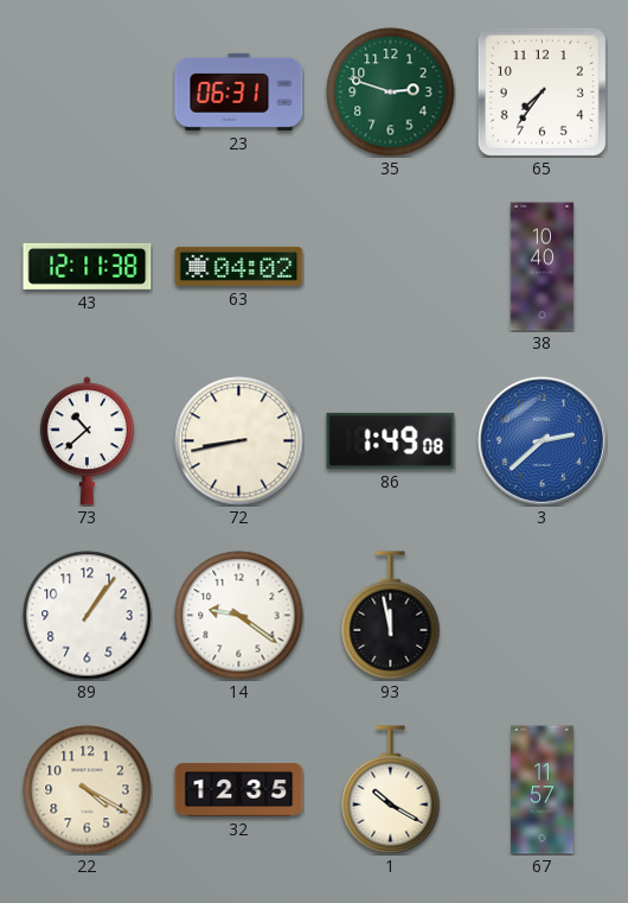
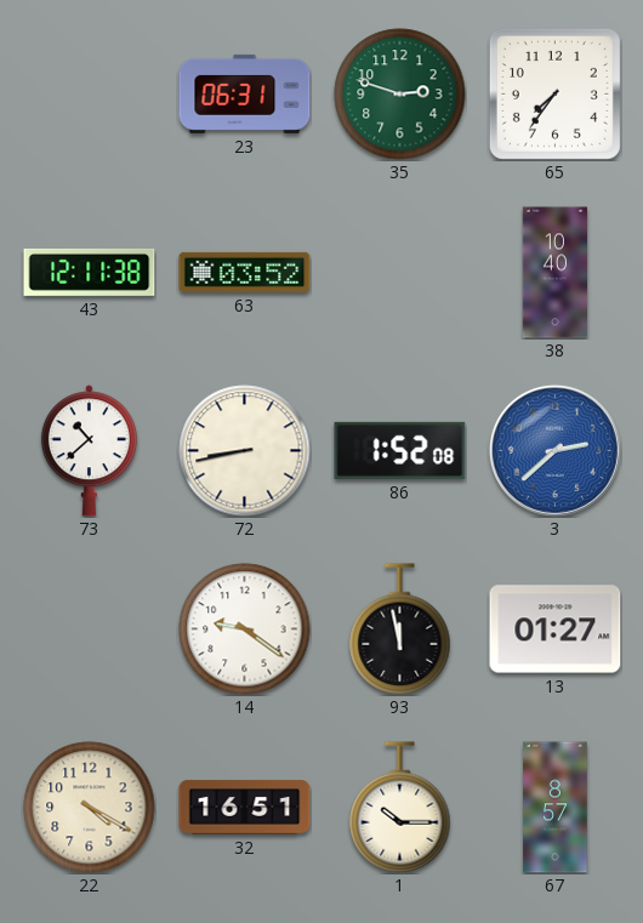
63: 04:02 -> 03:52 (245, 272)
86: 1:49 -> 1:52 (400, 450)
89: 1:06 -> none (88, 616)
13: none -> 01:27 (556, 629)
32: 12:35 -> 16:51 (245, 808)
1: 10:20 -> 10:15 (400, 808)
67: 11:57 -> 8:57 (556, 808)
